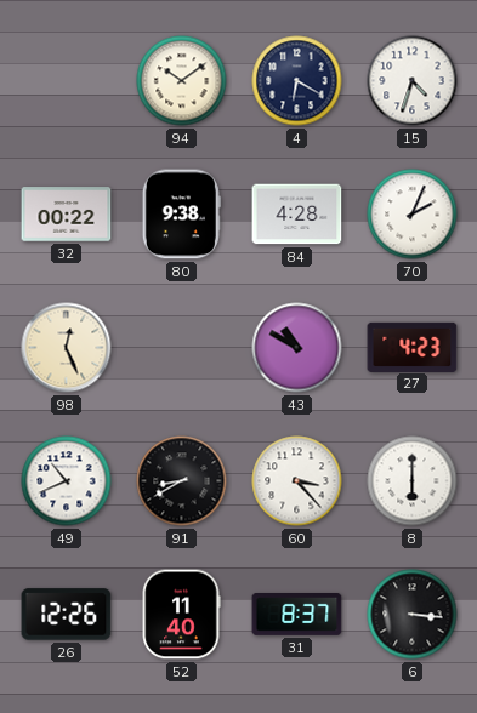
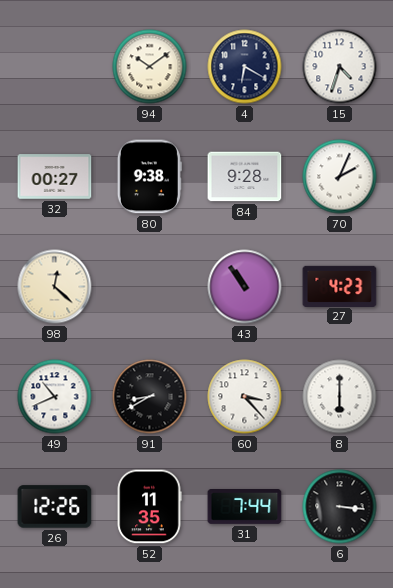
32: 00:22 -> 00:27 (55, 177)
84: 4:28 -> 9:28 (245, 177)
98: 12:26 -> 12:22 (55, 287)
43: 10:50 -> 10:54 (245, 287)
52: 11:40 -> 11:35 (149, 507)
31: 8:37 -> 7:44 (245, 507)
